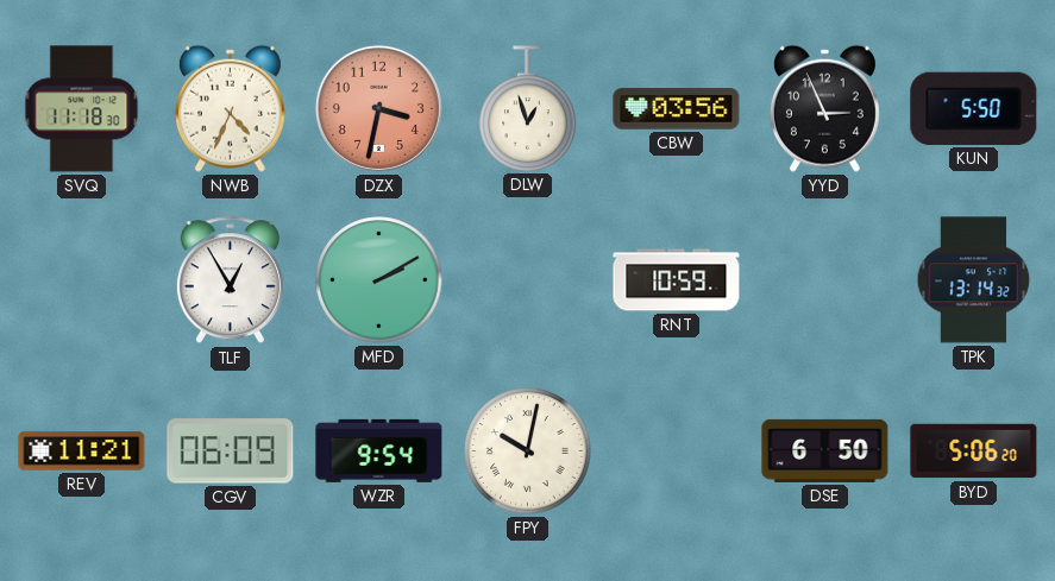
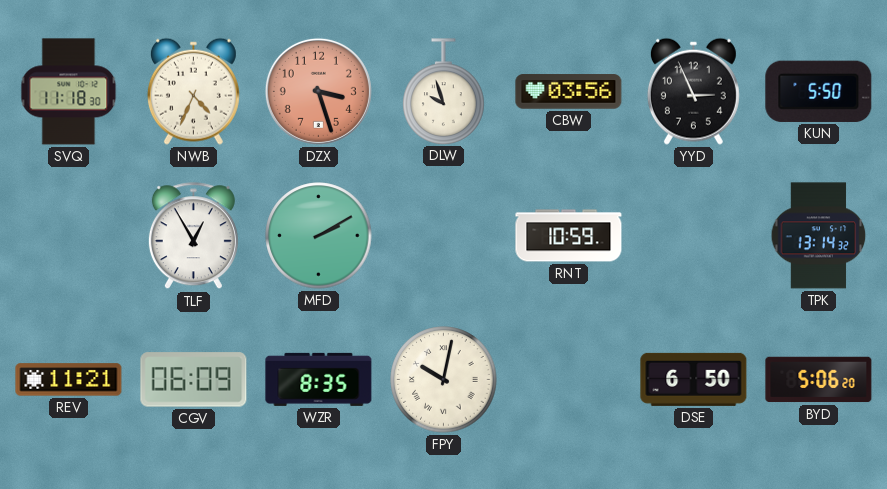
DZX: 3:32 -> 3:27 (318, 91)
DLW: 12:57 -> 9:57 (444, 91)
WZR: 9:54 -> 8:35 (319, 379)
